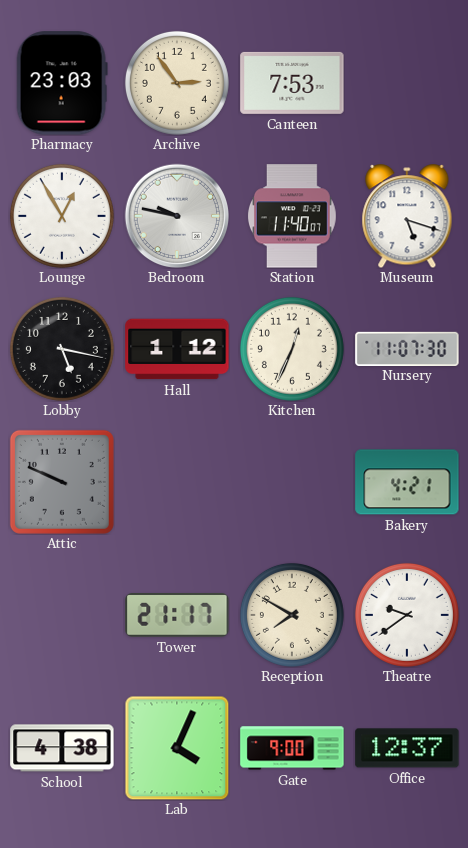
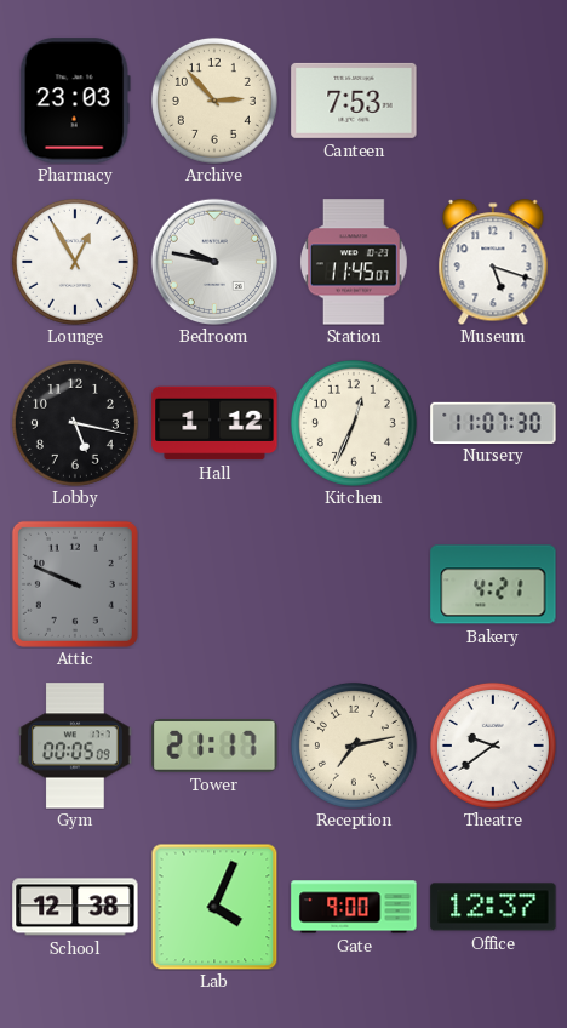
Archive: 2:54 -> 2:53 (214, 101)
Station: 11:40 -> 11:45 (354, 262)
Gym: none -> 00:05 (75, 746)
Reception: 7:50 -> 7:13 (354, 746)
School: 4:38 -> 12:38 (75, 907)
